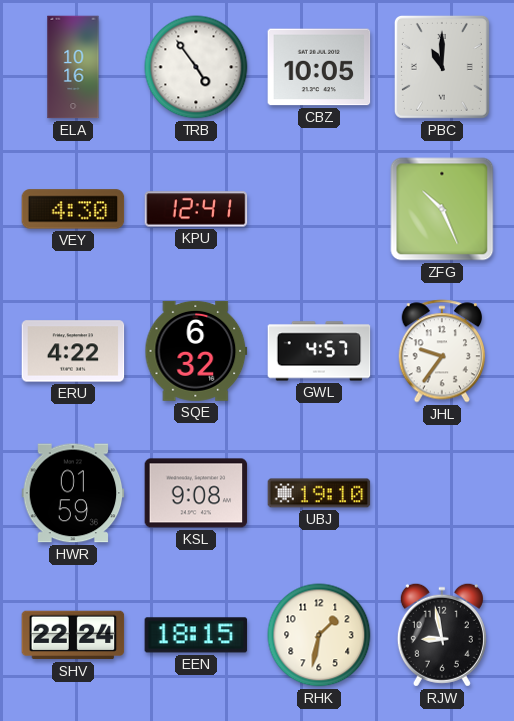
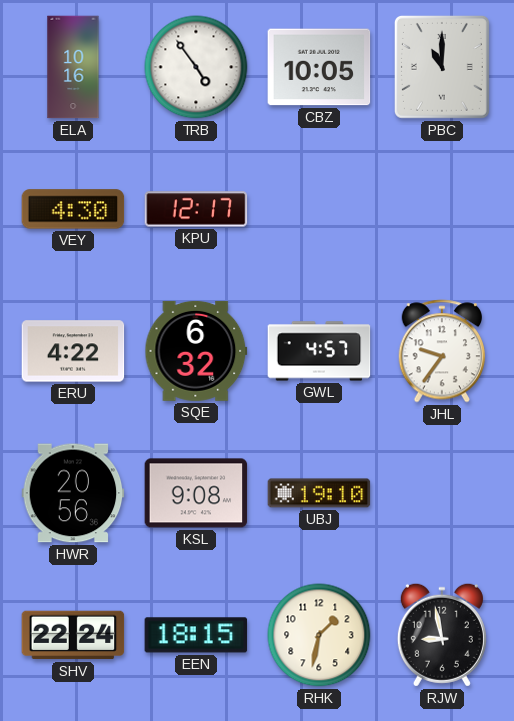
KPU: 12:41 -> 12:17 (196, 209)
ZFG: 10:26 -> none (442, 209)
HWR: 01:59 -> 20:56 (73, 493)
